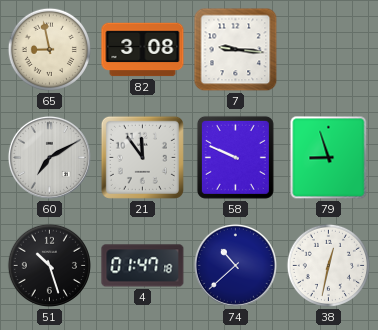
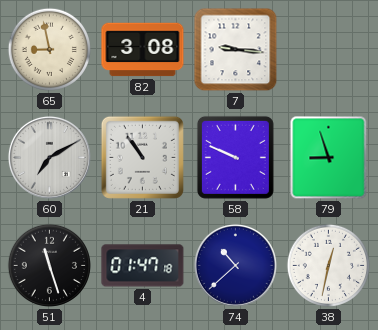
21: 11:54 -> 10:54 (142, 157)
51: 10:27 -> 11:27 (49, 265)
